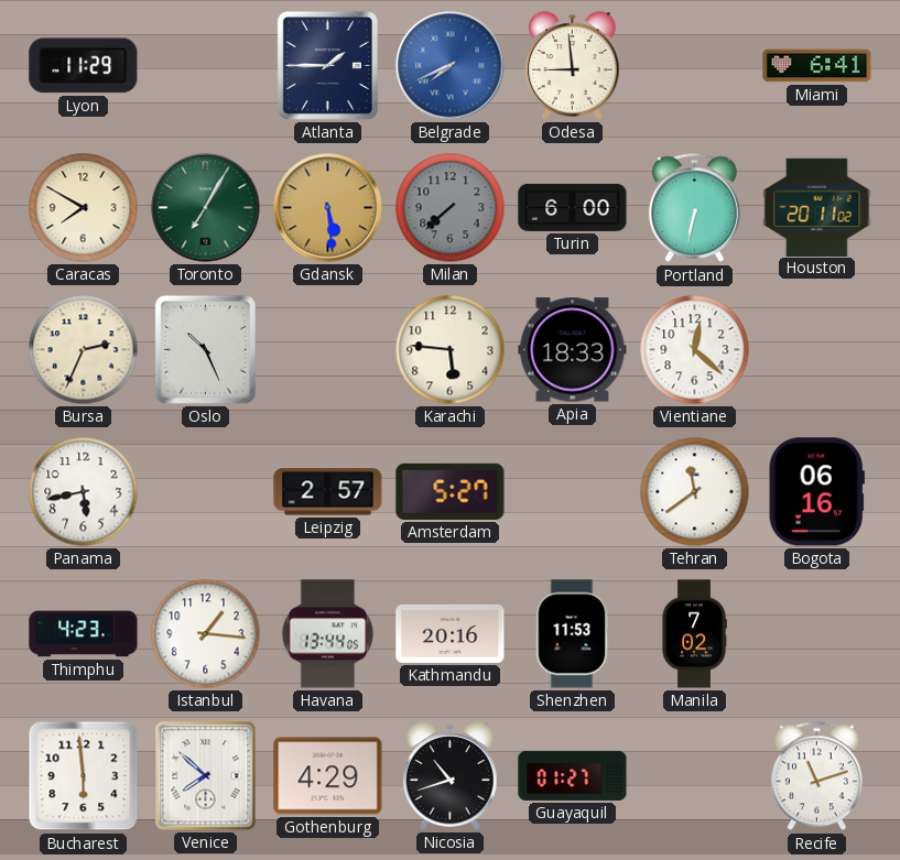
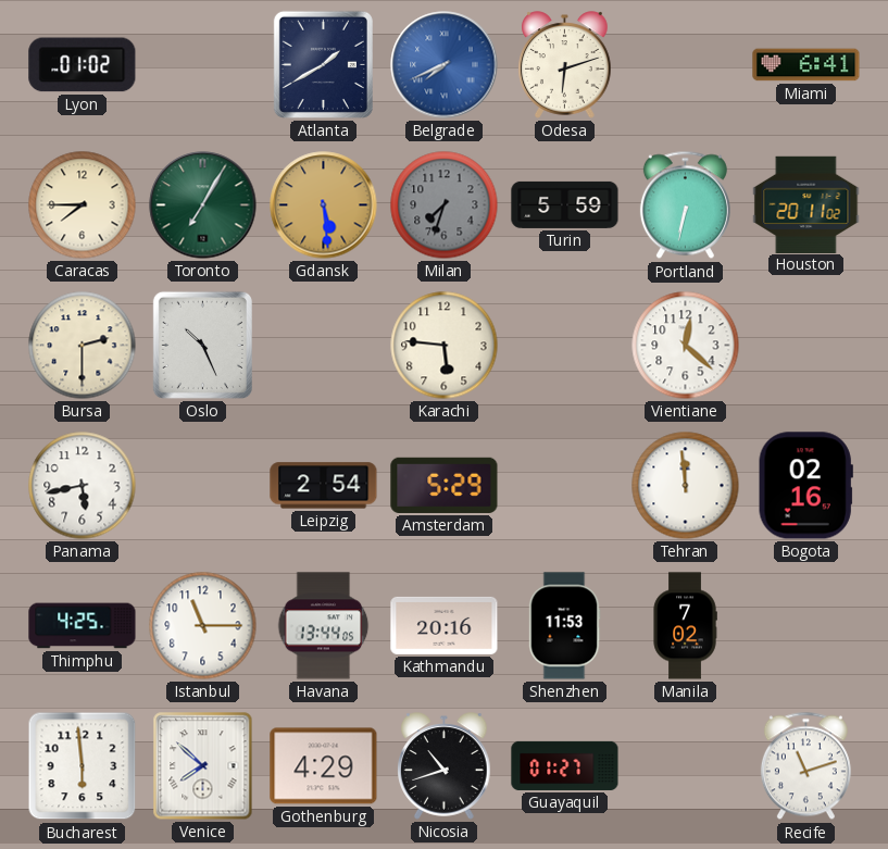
Lyon: 11:29 -> 01:02 (83, 65)
Atlanta: 1:45 -> 1:40 (323, 64)
Odesa: 8:59 -> 6:12 (565, 65)
Caracas: 7:50 -> 7:45 (83, 205)
Milan: 7:38 -> 7:33 (445, 205)
Turin: 6:00 -> 5:59 (565, 204)
Bursa: 2:34 -> 2:30 (83, 346)
Apia: 18:33 -> none (573, 350)
Leipzig: 2:57 -> 2:54 (324, 486)
Amsterdam: 5:27 -> 5:29 (445, 485)
Tehran: 11:39 -> 11:59 (686, 486)
Bogota: 06:16 -> 02:16 (805, 486)
Thimphu: 4:23 -> 4:25 (83, 626)
Istanbul: 1:16 -> 11:15 (203, 626)
